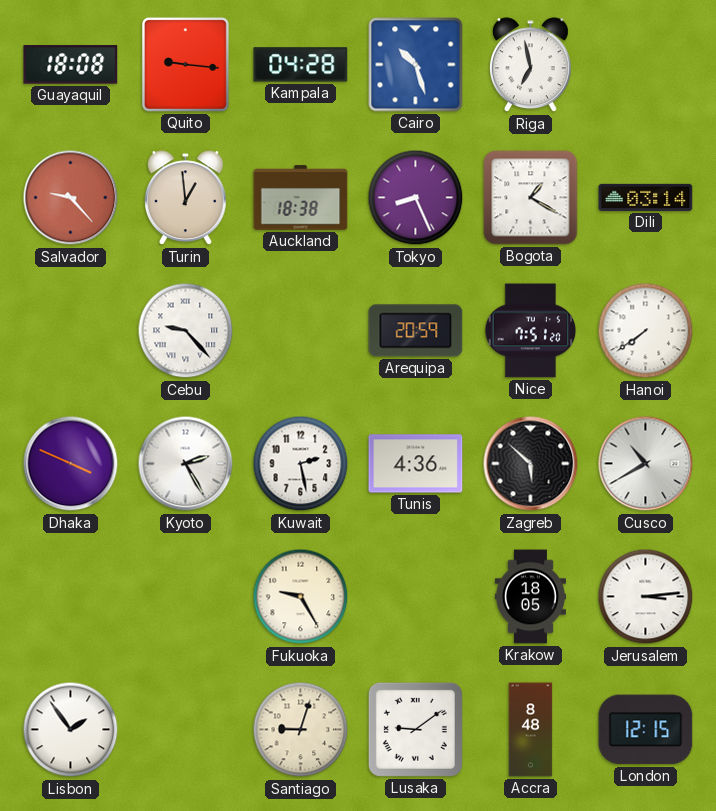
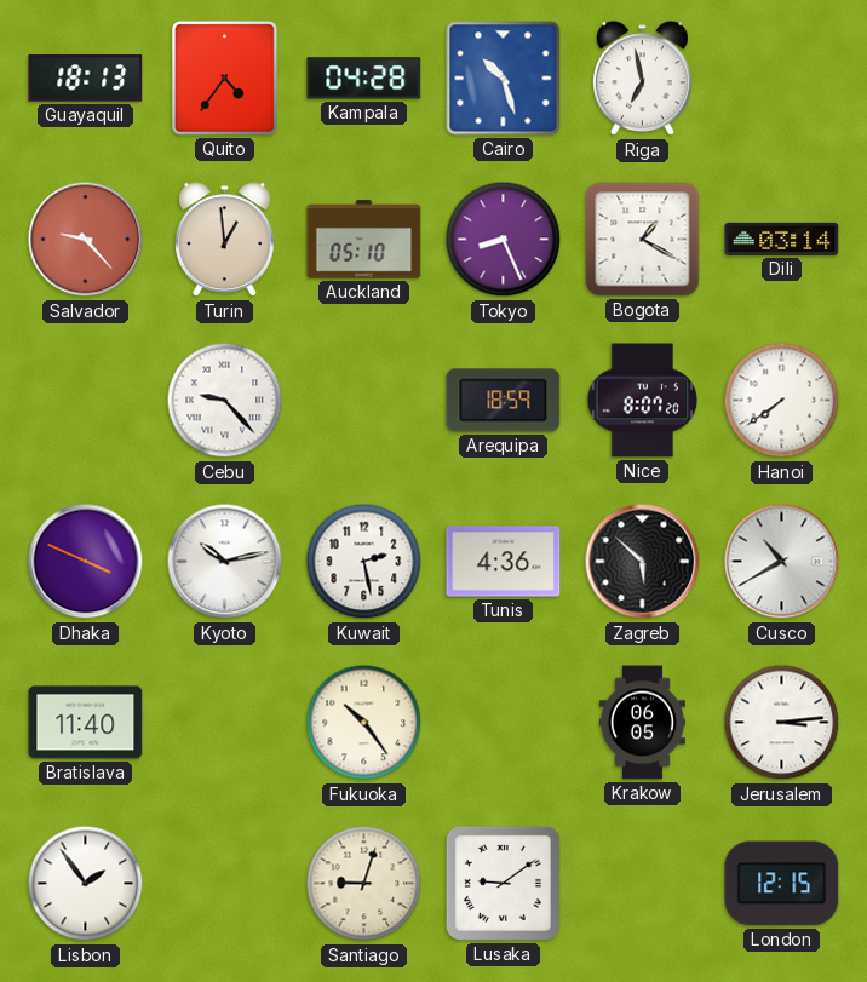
Guayaquil: 18:08 -> 18:13 (86, 79)
Quito: 9:16 -> 4:36 (224, 77)
Auckland: 18:38 -> 05:10 (364, 240)
Arequipa: 20:59 -> 18:59 (504, 401)
Nice: 7:51 -> 8:07 (643, 401)
Kyoto: 2:25 -> 10:13 (225, 562)
Bratislava: none -> 11:40 (86, 723)
Fukuoka: 9:25 -> 10:24 (364, 723)
Krakow: 18:05 -> 06:05 (642, 723)
Accra: 8:48 -> none (531, 730)
